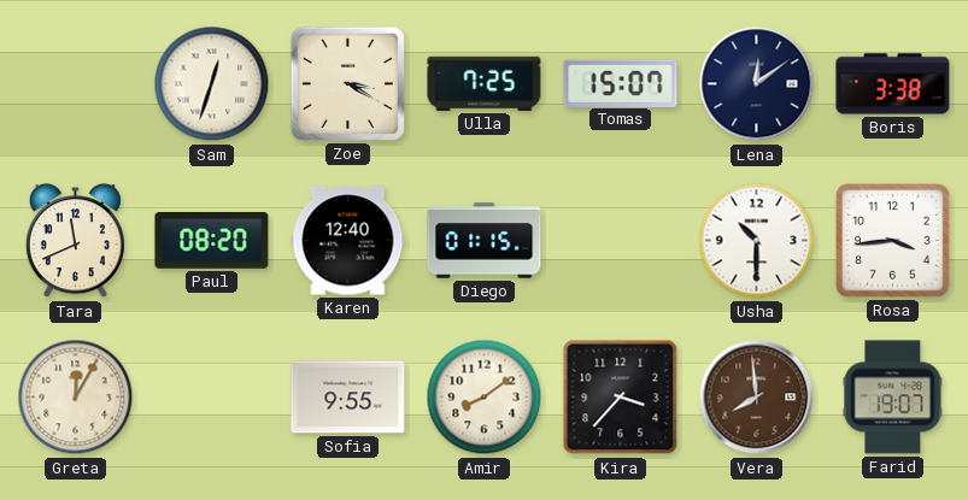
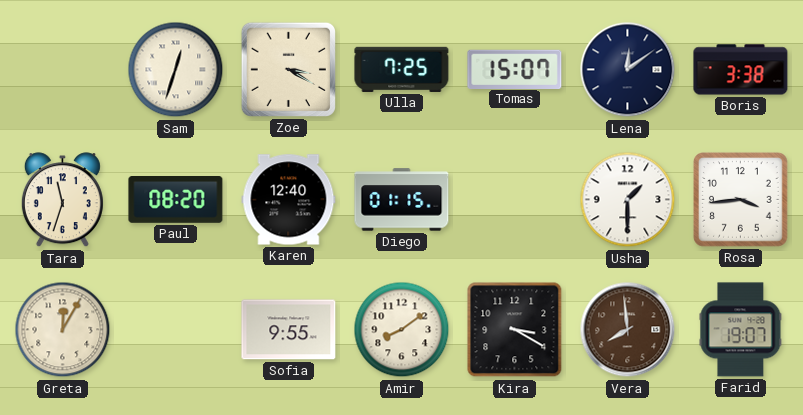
Tara: 11:41 -> 11:33 (62, 200)
Usha: 10:30 -> 1:30 (628, 200)
Kira: 3:37 -> 3:20 (515, 330)
